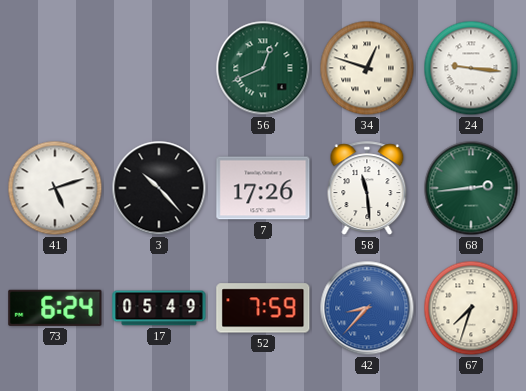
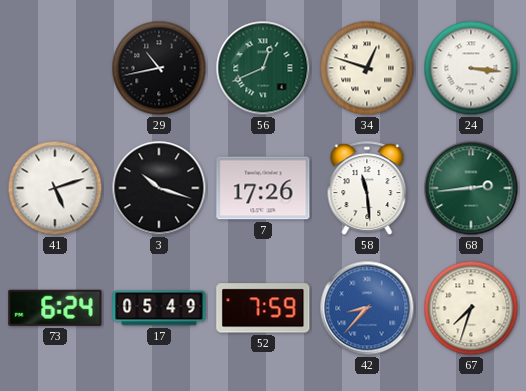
29: none -> 10:43 (159, 68)
24: 9:16 -> 3:16 (471, 68)
3: 10:23 -> 10:18 (159, 188)
